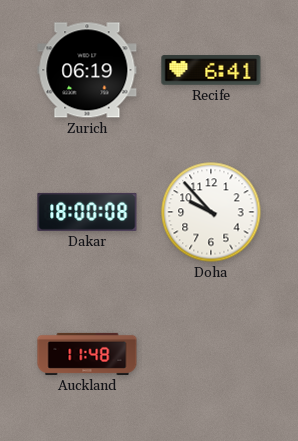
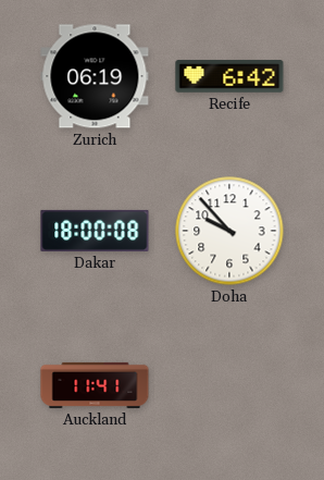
Recife: 6:41 -> 6:42 (229, 76)
Auckland: 11:48 -> 11:41 (95, 385)
